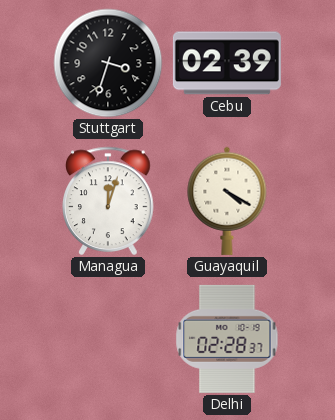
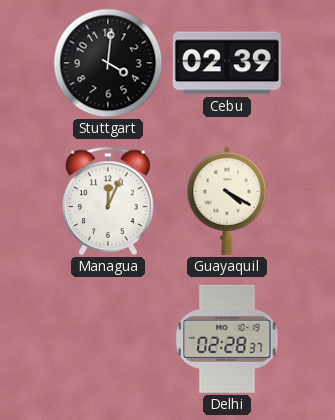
Stuttgart: 3:33 -> 4:01 (108, 63)
Managua: 12:03 -> 12:04 (108, 201)
